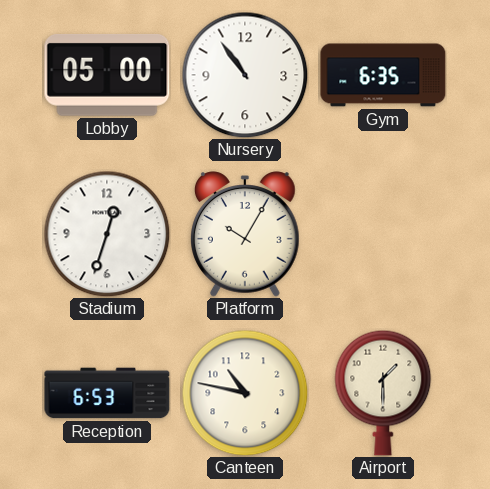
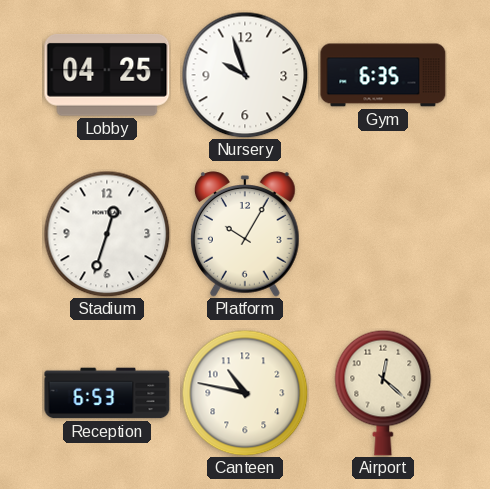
Lobby: 05:00 -> 04:25 (107, 75)
Nursery: 10:54 -> 9:57 (245, 75)
Airport: 1:30 -> 12:22 (383, 393)
